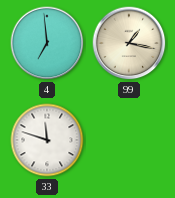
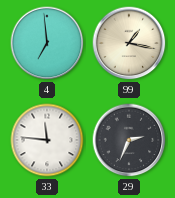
33: 11:48 -> 11:46 (47, 140)
29: none -> 2:34 (129, 140)
